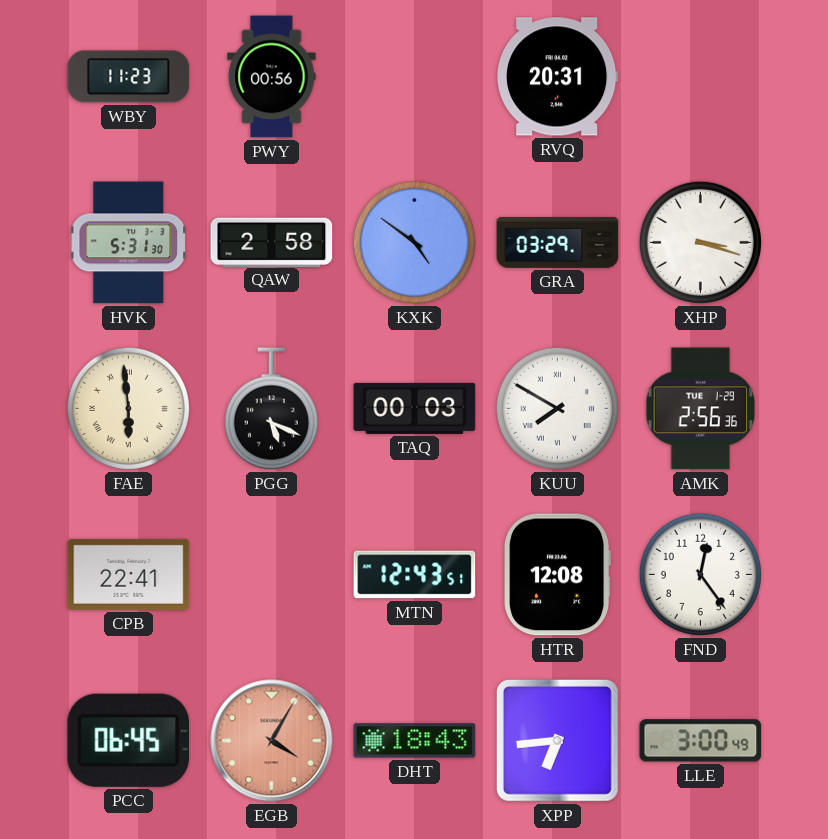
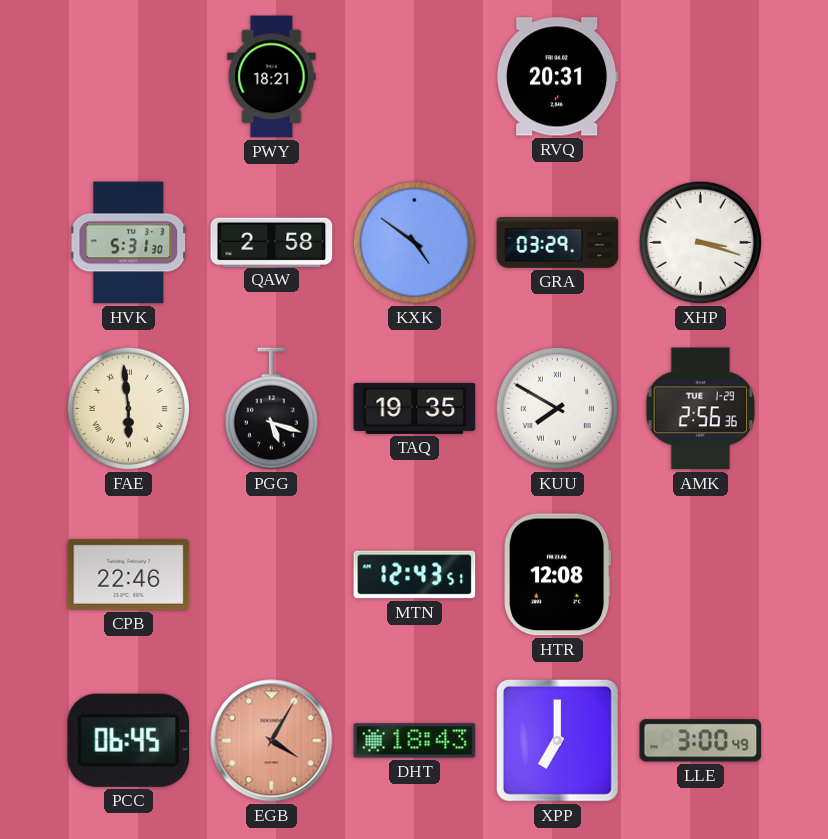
WBY: 11:23 -> none (129, 77)
PWY: 00:56 -> 18:21 (272, 77)
PGG: 5:19 -> 5:18 (271, 409)
TAQ: 00:03 -> 19:35 (415, 408)
CPB: 22:41 -> 22:46 (129, 574)
FND: 12:24 -> none (700, 574)
XPP: 6:44 -> 7:00 (557, 740)
